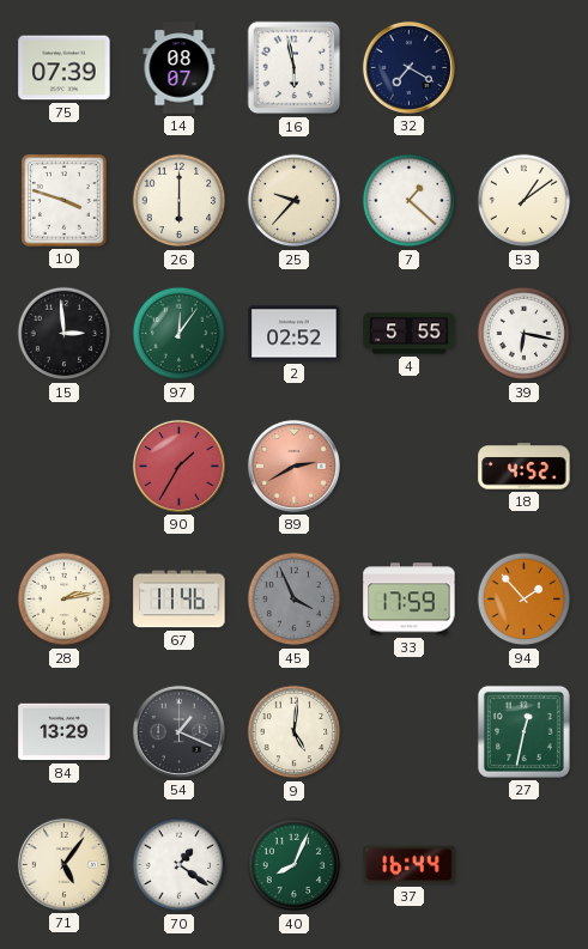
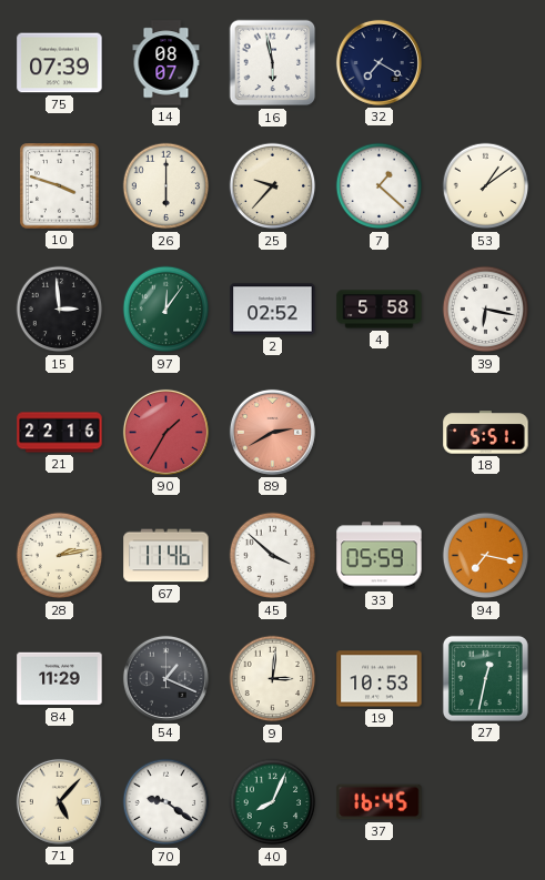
4: 5:55 -> 5:58 (380, 310)
21: none -> 22:16 (60, 433)
18: 4:52 -> 5:51 (486, 433)
45: 3:56 -> 3:52 (273, 556)
45 dial: grey -> white (273, 556)
33: 17:59 -> 05:59 (380, 556)
94: 1:53 -> 7:17 (486, 556)
84: 13:29 -> 11:29 (60, 679)
9: 5:01 -> 3:01 (273, 679)
19: none -> 10:53 (380, 679)
71: 5:06 -> 5:07 (59, 801)
70: 1:21 -> 9:21 (166, 802)
37: 16:44 -> 16:45 (380, 802)
